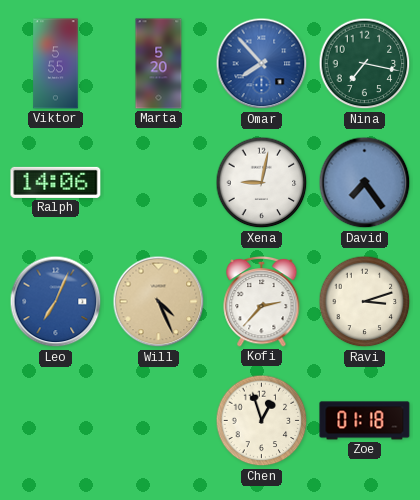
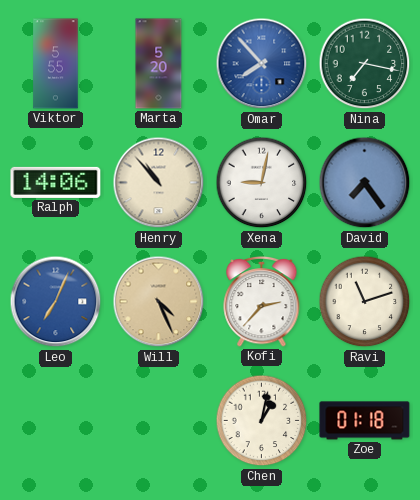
Henry: none -> 10:53 (159, 183)
Ravi: 3:12 -> 11:12 (365, 302)
Chen: 12:57 -> 1:02 (262, 421)
